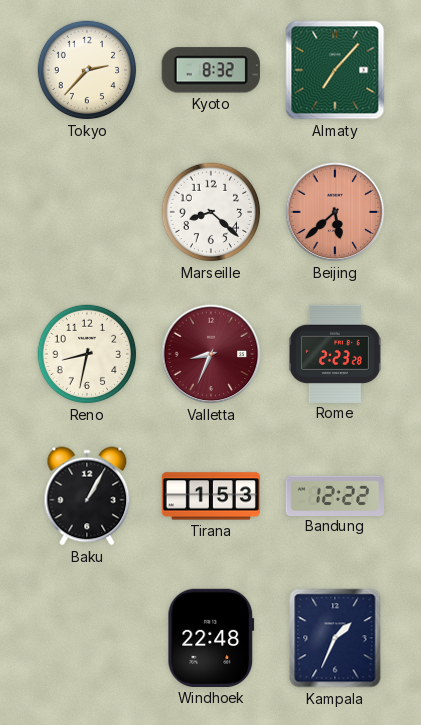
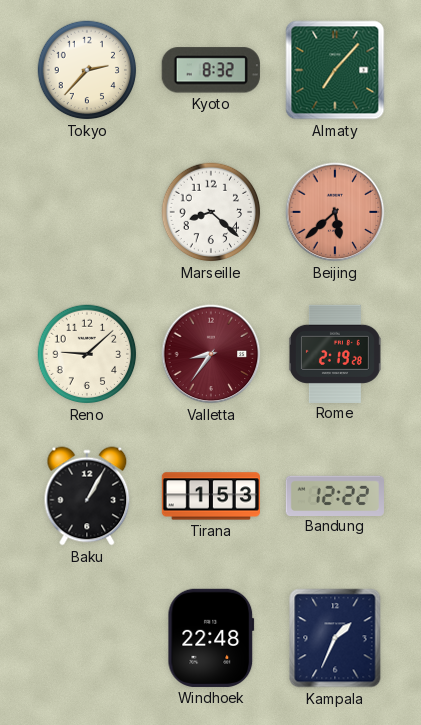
Reno: 8:32 -> 9:08 (87, 354)
Valletta: 8:34 -> 8:36 (211, 354)
Rome: 2:23 -> 2:19 (335, 353)
